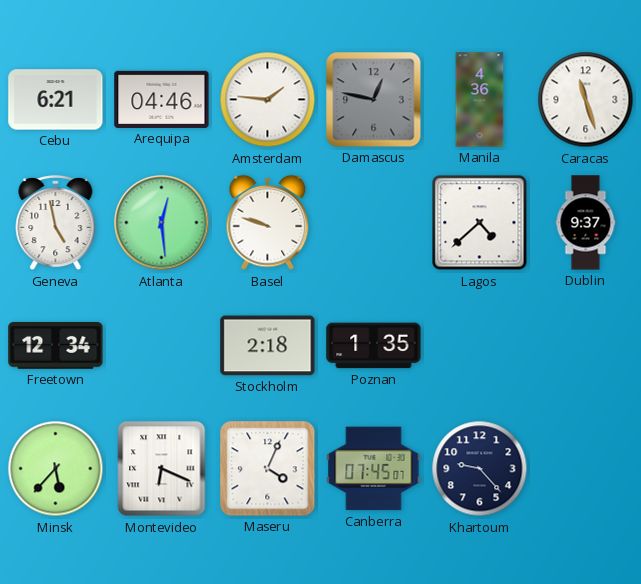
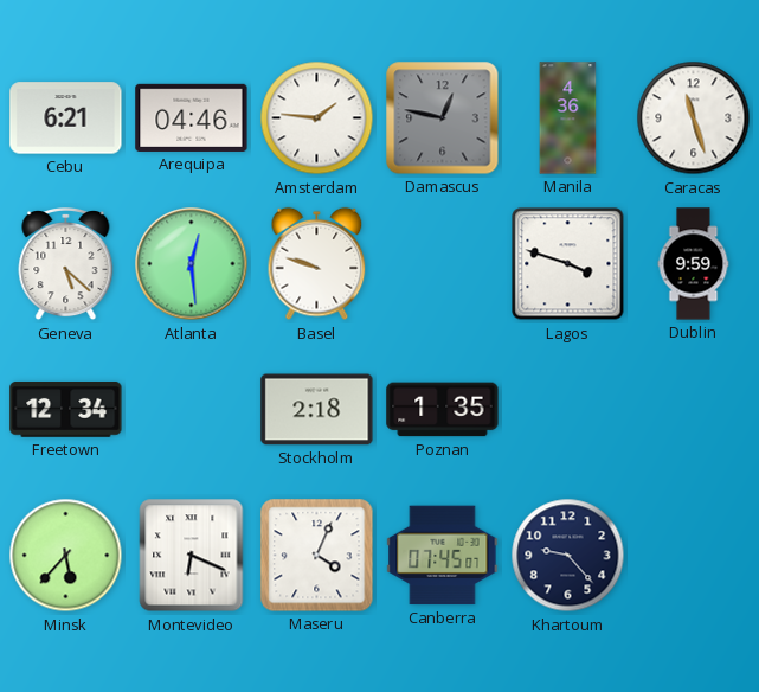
Geneva: 4:58 -> 5:22 (66, 265)
Lagos: 4:38 -> 3:48 (568, 264)
Dublin: 9:37 -> 9:59 (694, 264)
